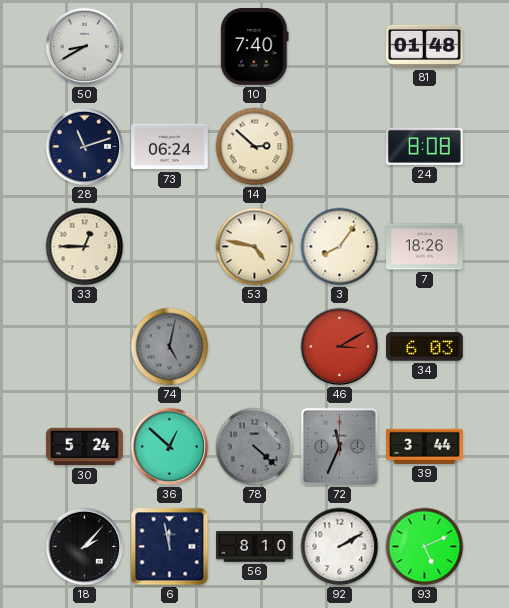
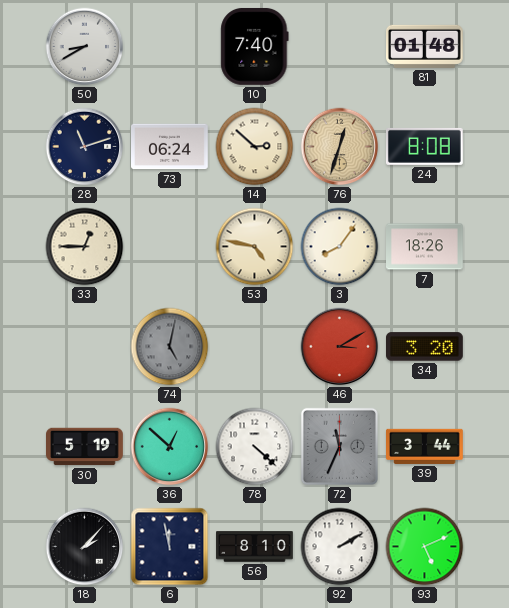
76: none -> 12:33 (340, 147)
34: 6:03 -> 3:20 (425, 347)
30: 5:24 -> 5:19 (85, 447)
78 dial: grey -> white (255, 447)
